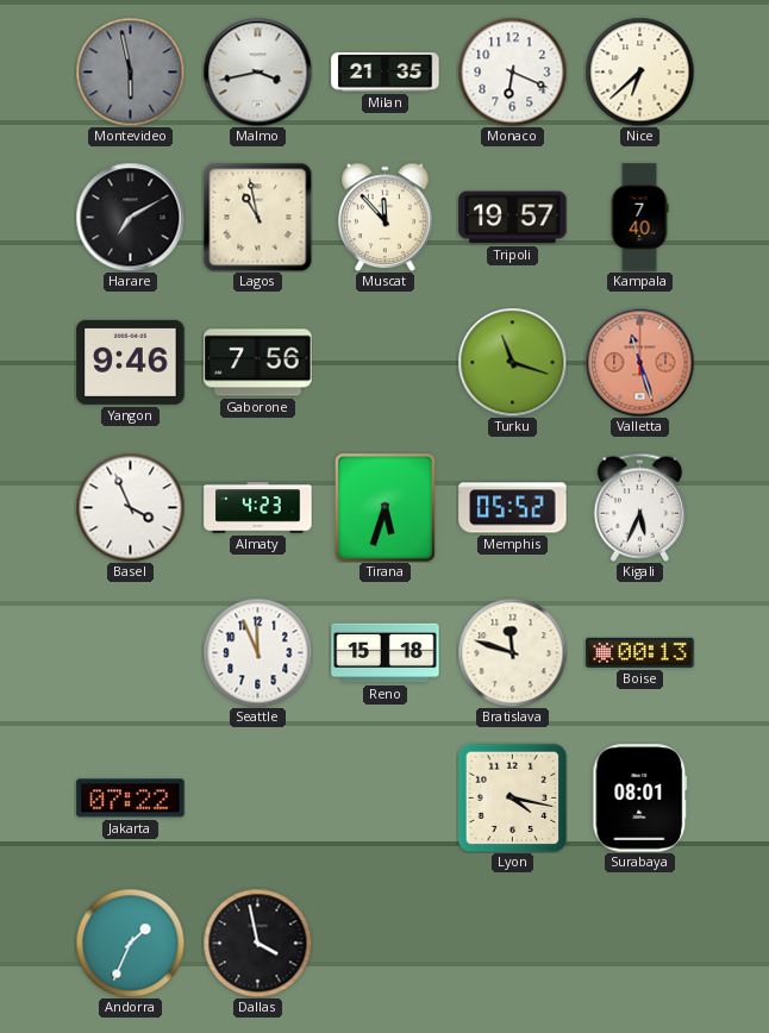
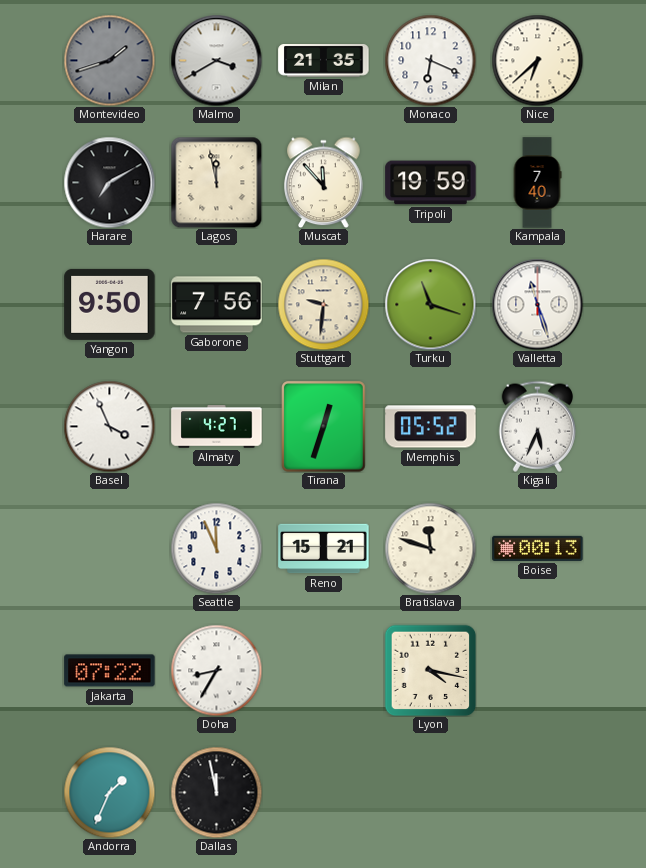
Montevideo: 5:58 -> 1:42 (109, 60)
Malmo: 3:43 -> 3:40 (216, 60)
Lagos: 10:58 -> 11:58 (216, 183)
Tripoli: 19:57 -> 19:59 (431, 183)
Yangon: 9:46 -> 9:50 (110, 304)
Stuttgart: none -> 9:31 (323, 304)
Valletta dial: salmon -> white (537, 304)
Almaty: 4:23 -> 4:27 (217, 427)
Tirana: 5:33 -> 12:33 (324, 427)
Reno: 15:18 -> 15:21 (324, 549)
Doha: none -> 8:35 (216, 670)
Surabaya: 08:01 -> none (640, 799)
Dallas: 3:58 -> 11:58 (216, 792)
